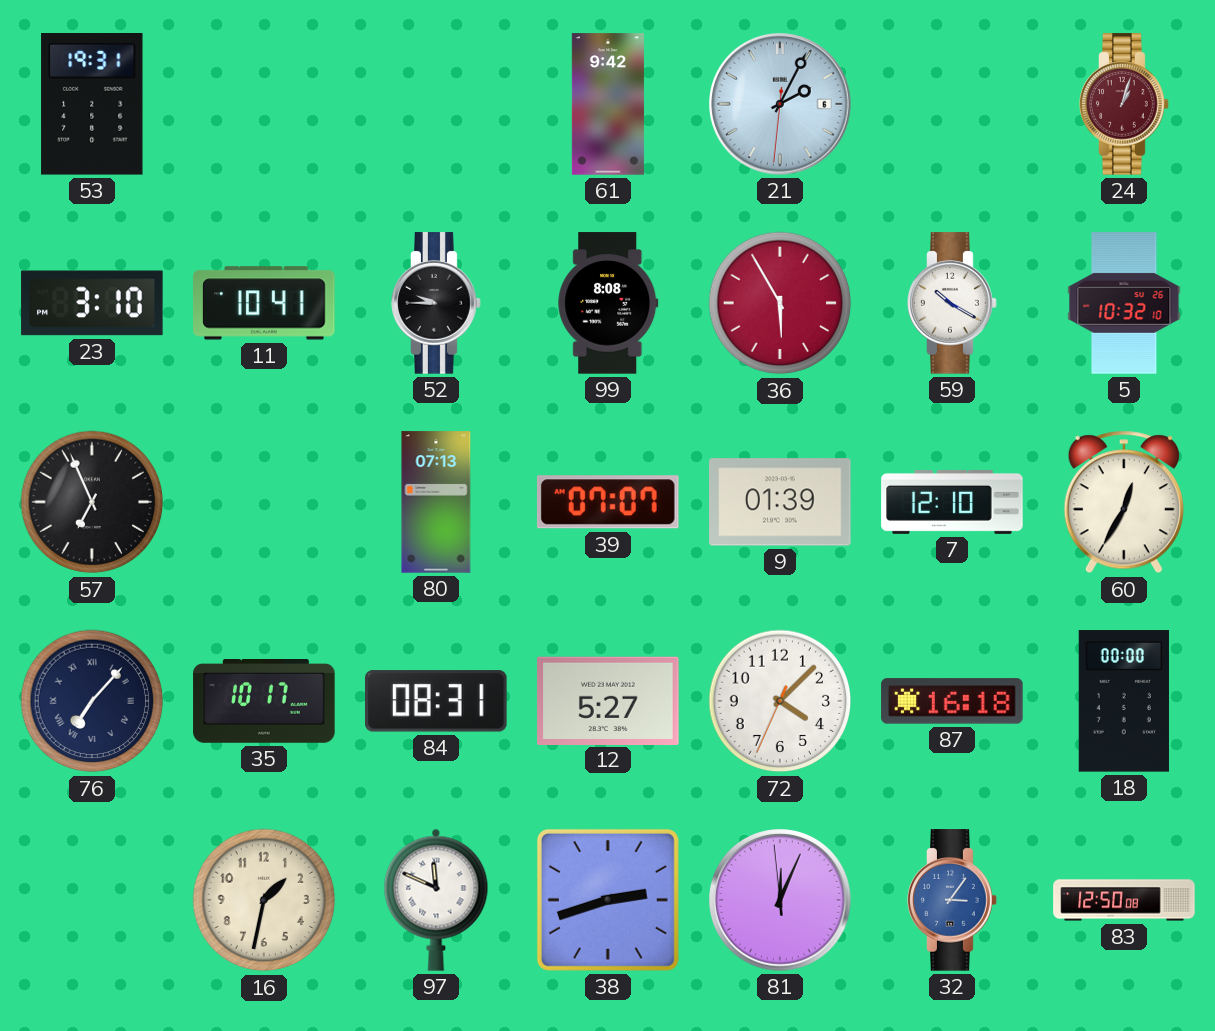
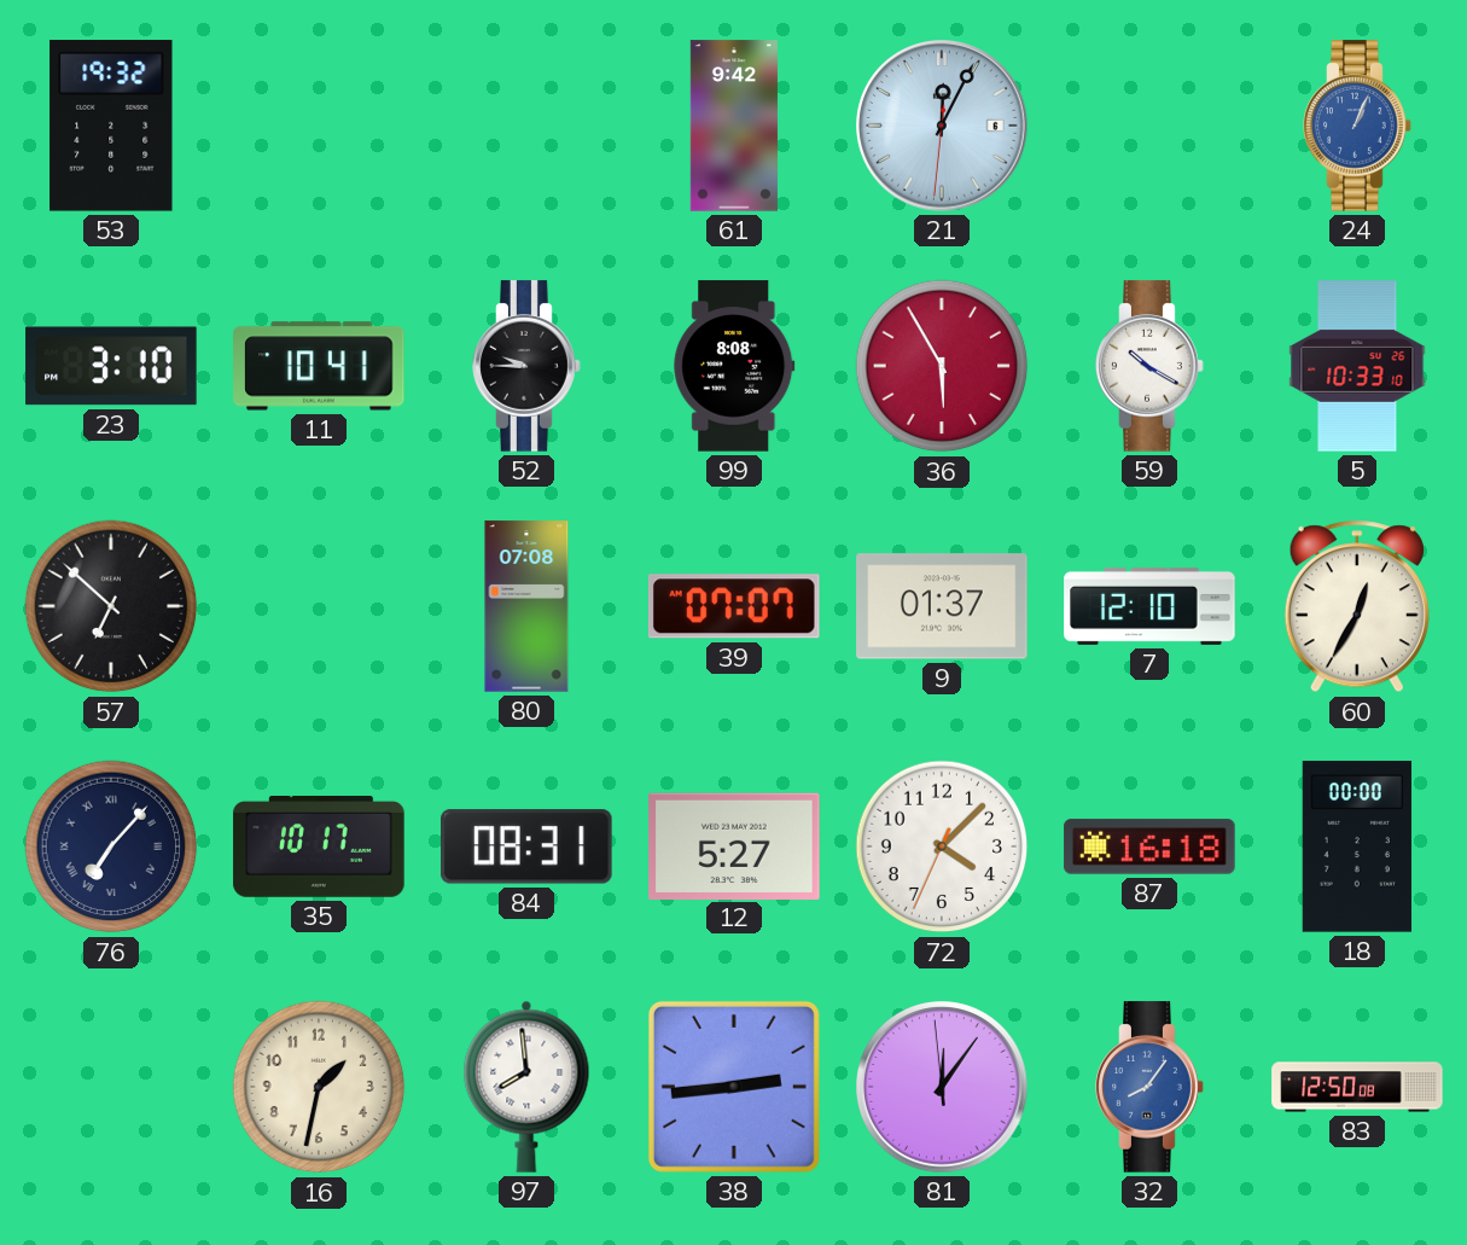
53: 19:31 -> 19:32 (111, 127)
21: 2:04 -> 12:04 (942, 126)
24: 1:03 -> 1:04 (1357, 126)
24 dial: burgundy -> blue (1357, 126)
5: 10:32 -> 10:33 (1357, 366)
57: 6:56 -> 6:52 (111, 606)
80: 07:13 -> 07:08 (526, 606)
9: 01:39 -> 01:37 (942, 606)
97: 11:49 -> 7:59 (526, 1087)
38: 2:42 -> 2:44 (734, 1087)
81: 12:03 -> 12:05 (942, 1087)
32: 3:06 -> 8:06 (1149, 1087)
